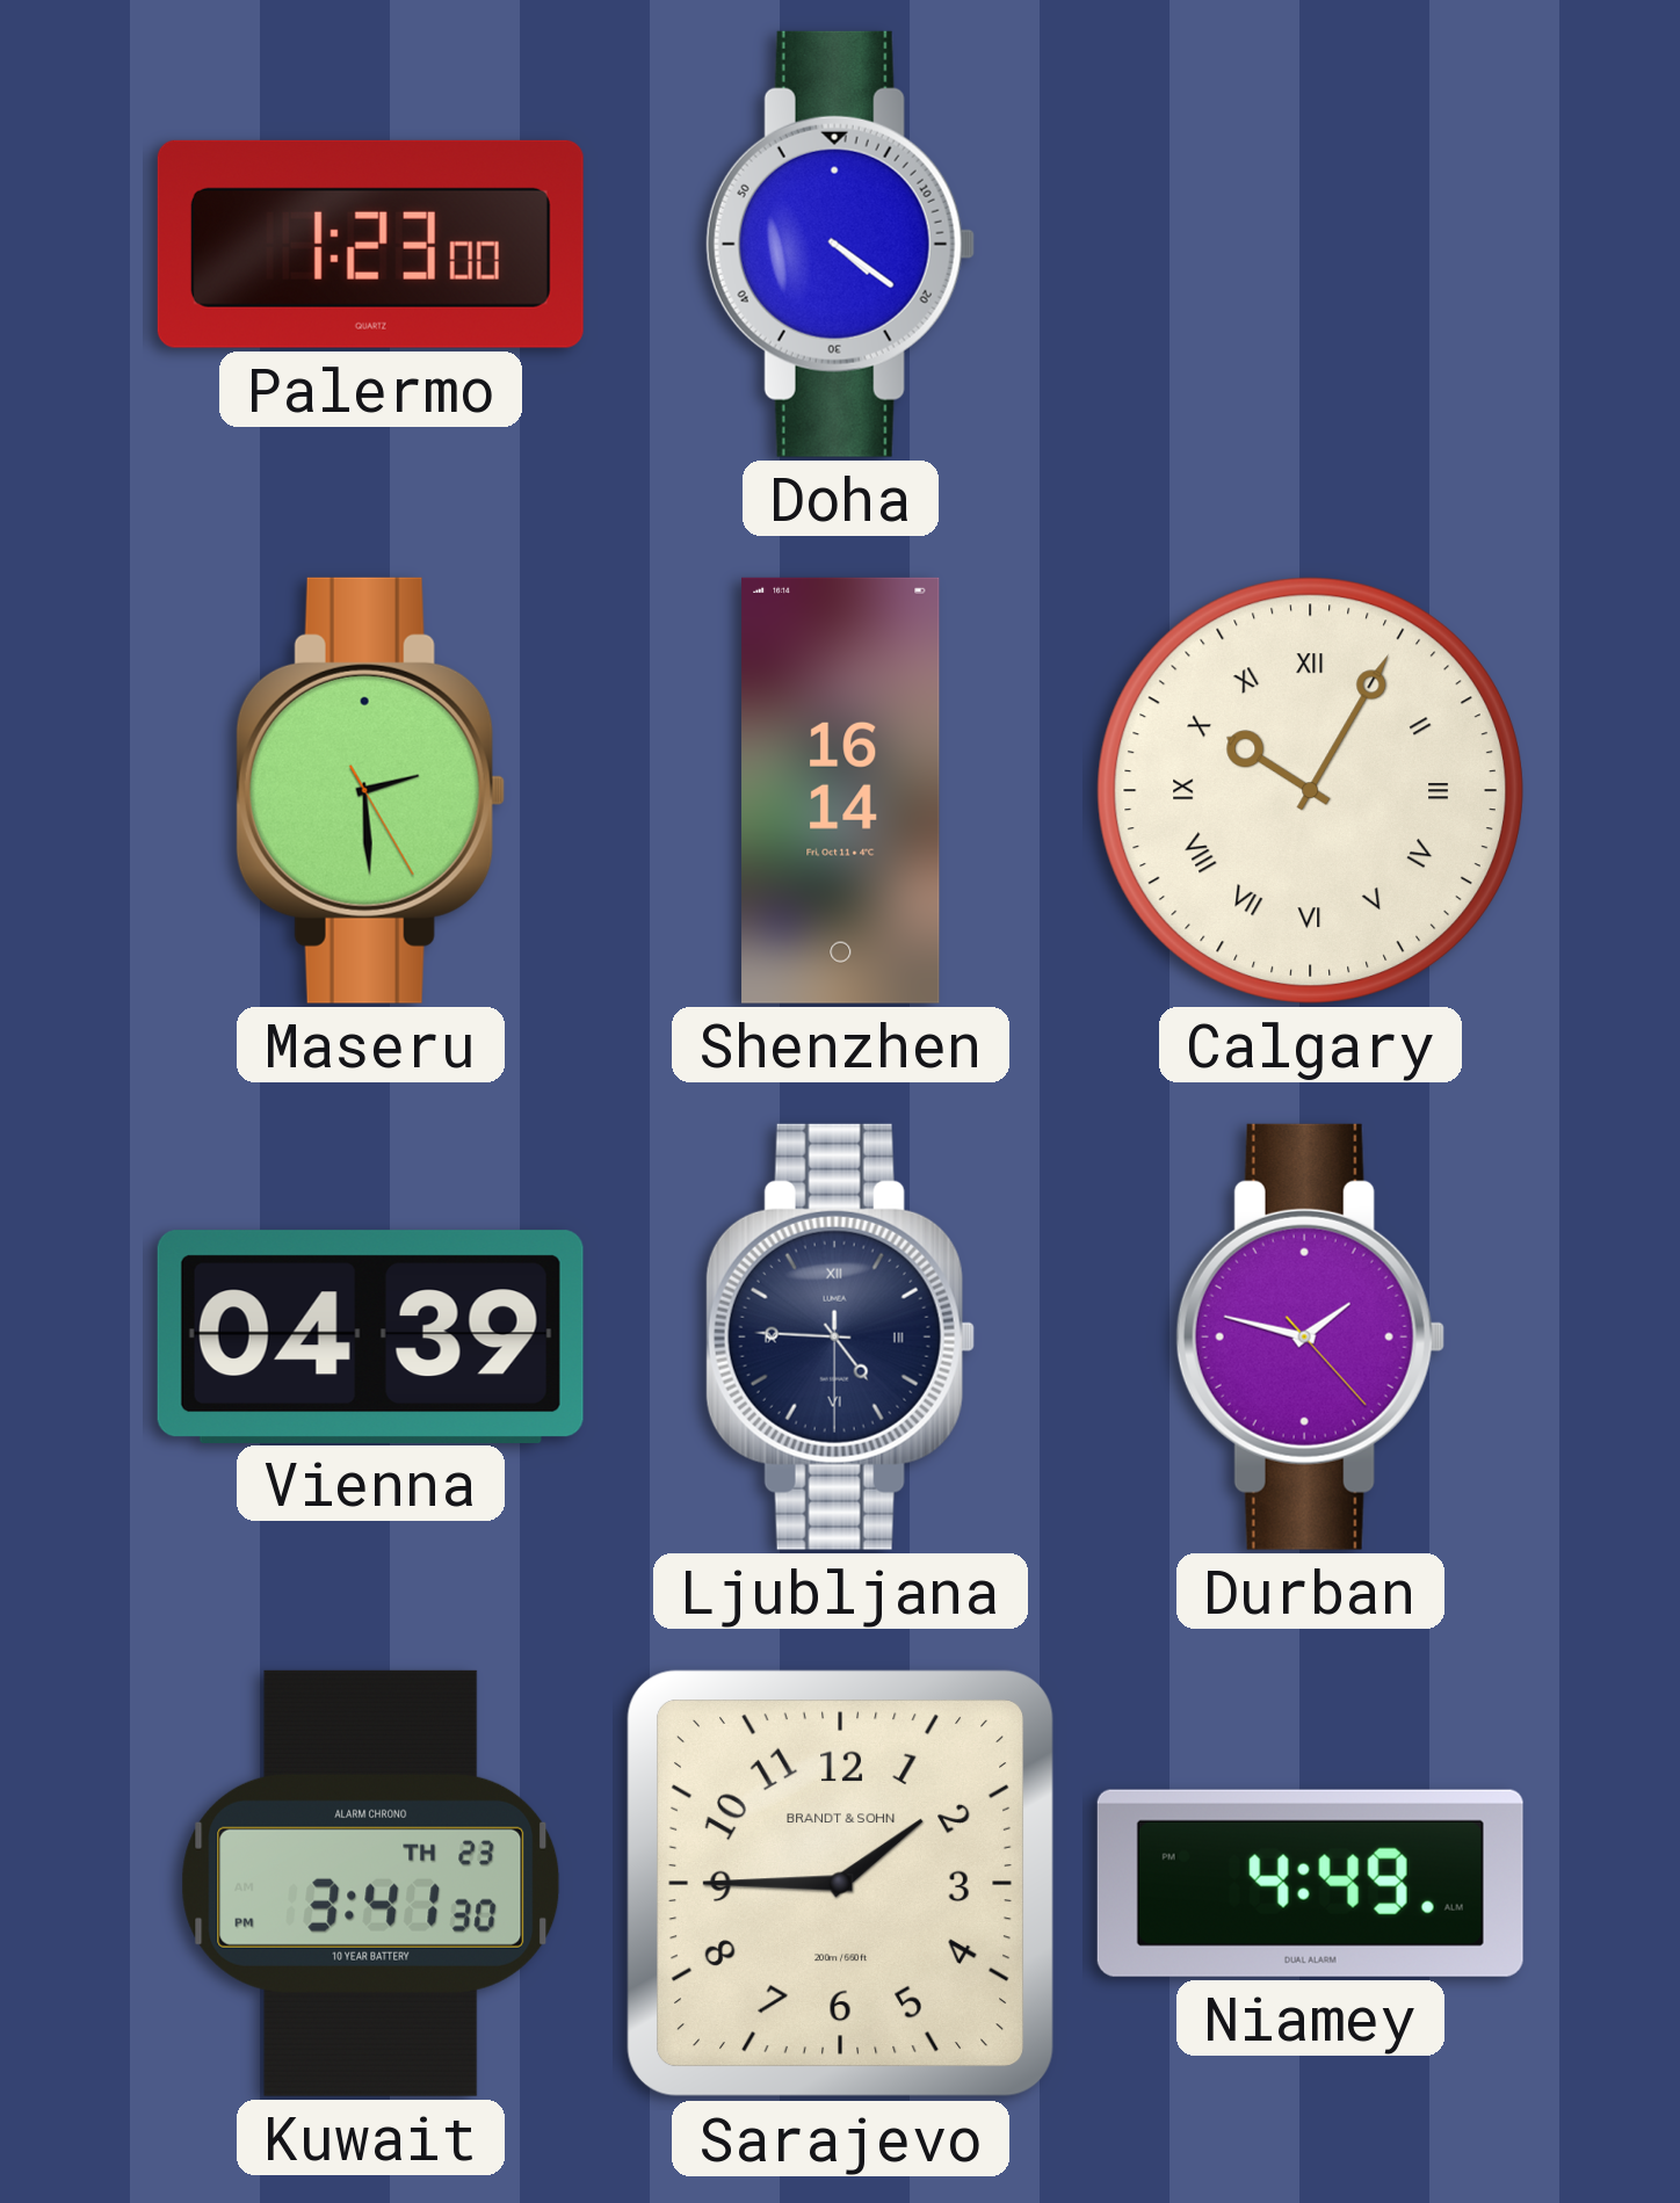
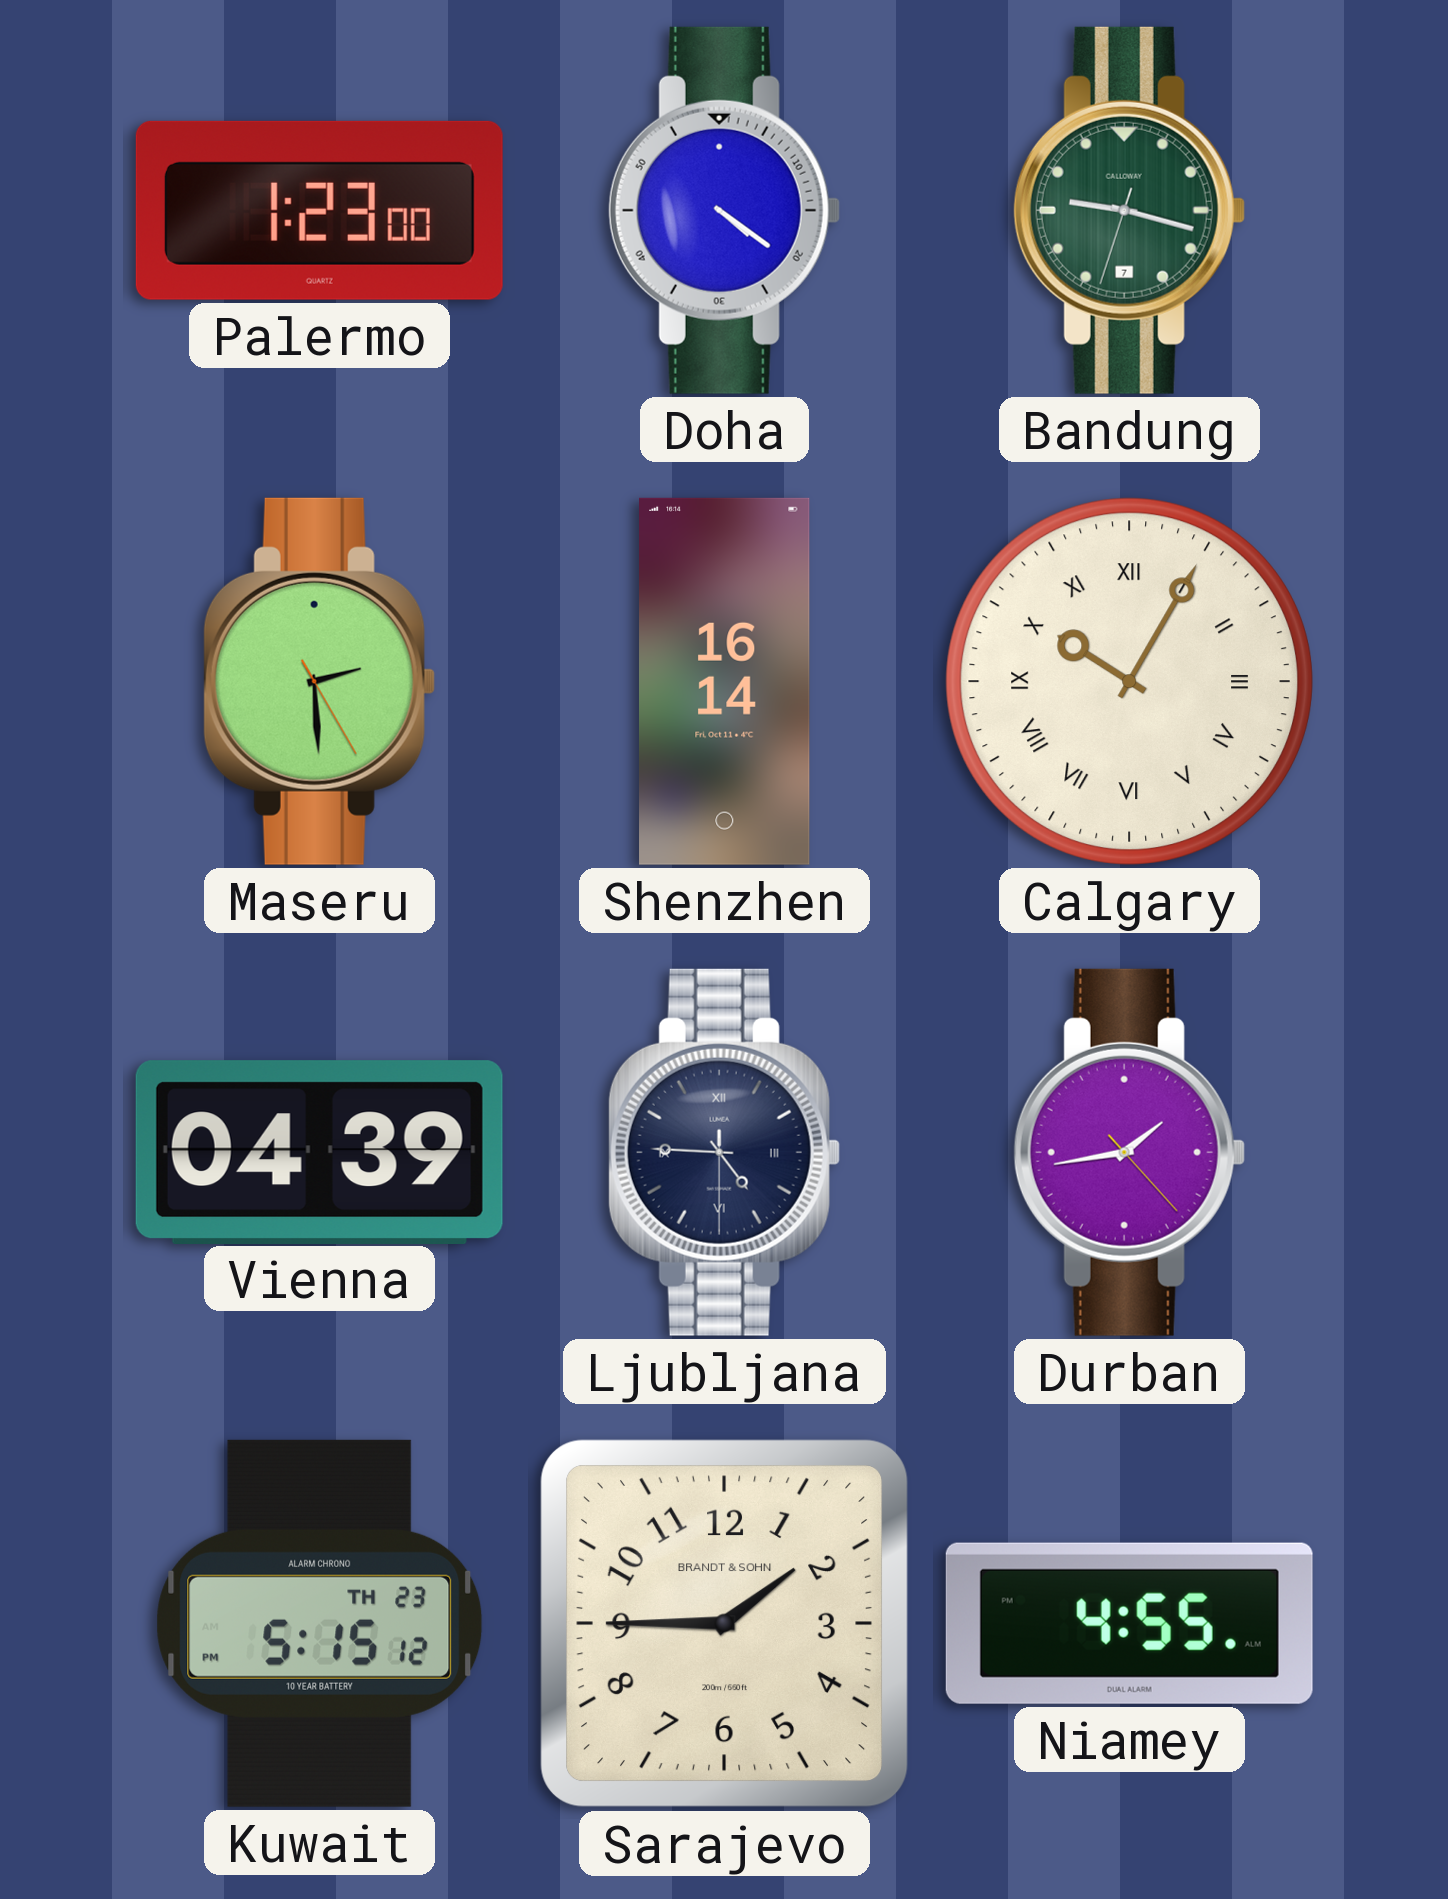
Bandung: none -> 9:17 (1129, 210)
Durban: 1:47 -> 1:43 (1129, 1152)
Kuwait: 3:41 -> 5:15 (320, 1623)
Niamey: 4:49 -> 4:55 (1129, 1623)
